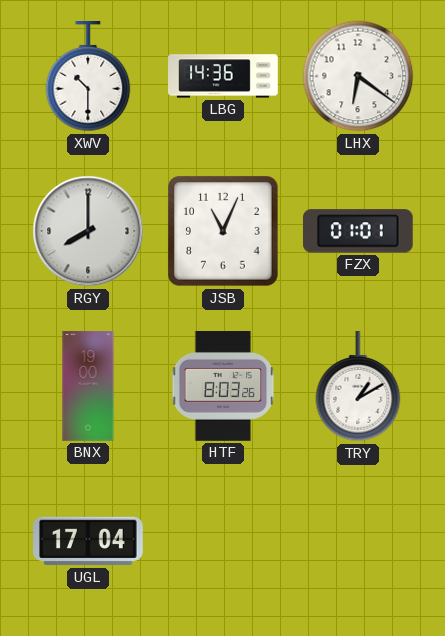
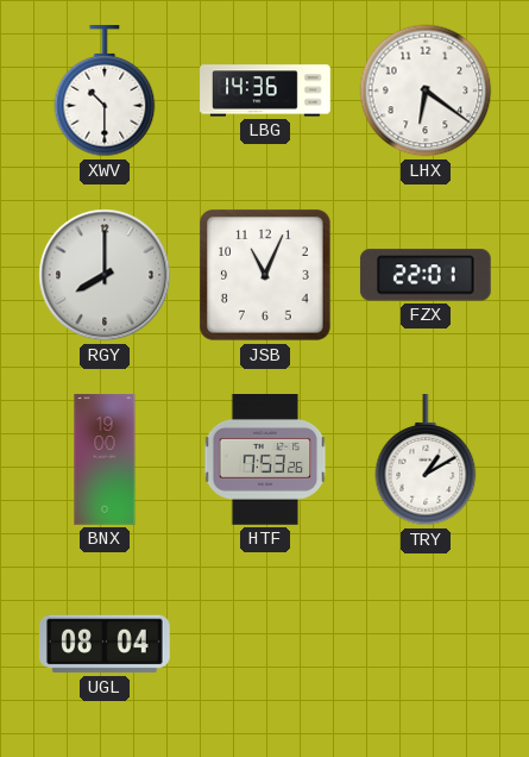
FZX: 01:01 -> 22:01 (426, 275)
HTF: 8:03 -> 7:53 (265, 459)
UGL: 17:04 -> 08:04 (106, 644)
